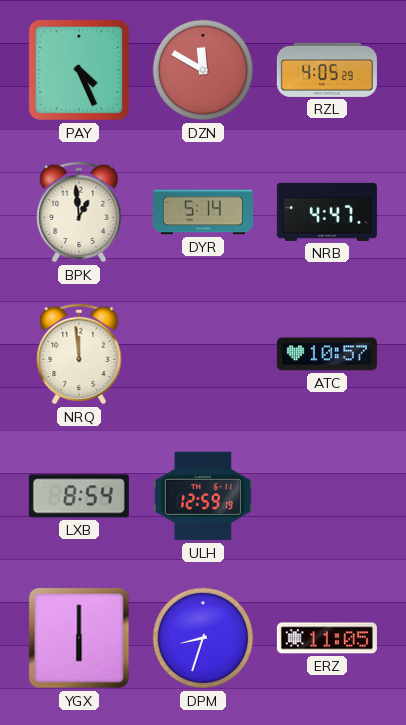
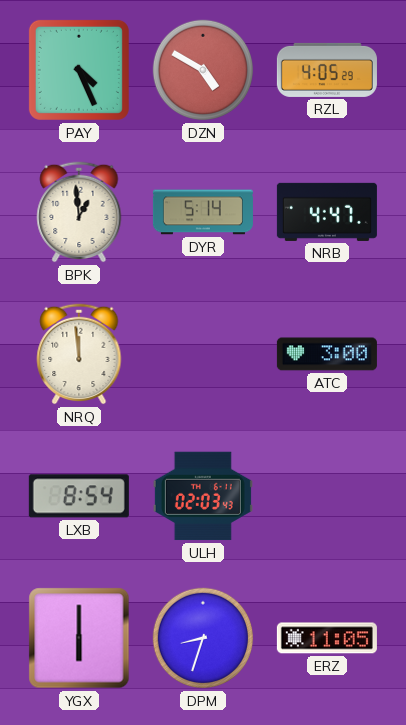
DZN: 11:50 -> 4:50 (203, 70)
ATC: 10:57 -> 3:00 (327, 354)
ULH: 12:59 -> 02:03 (203, 496)
